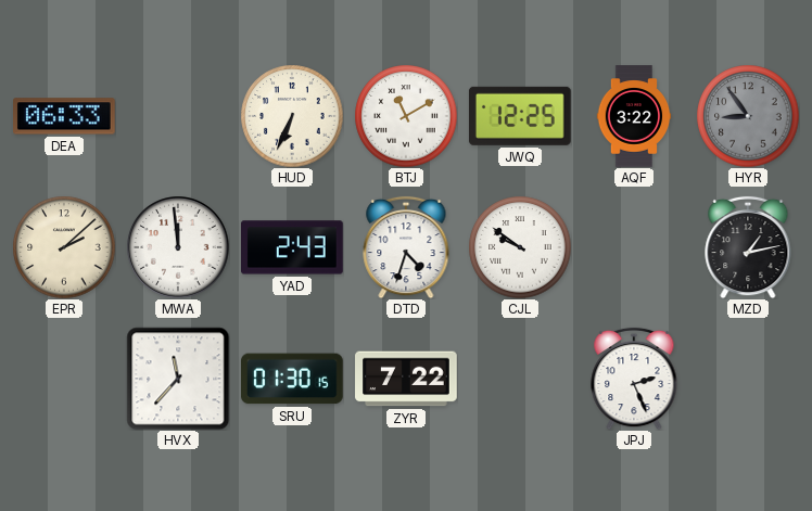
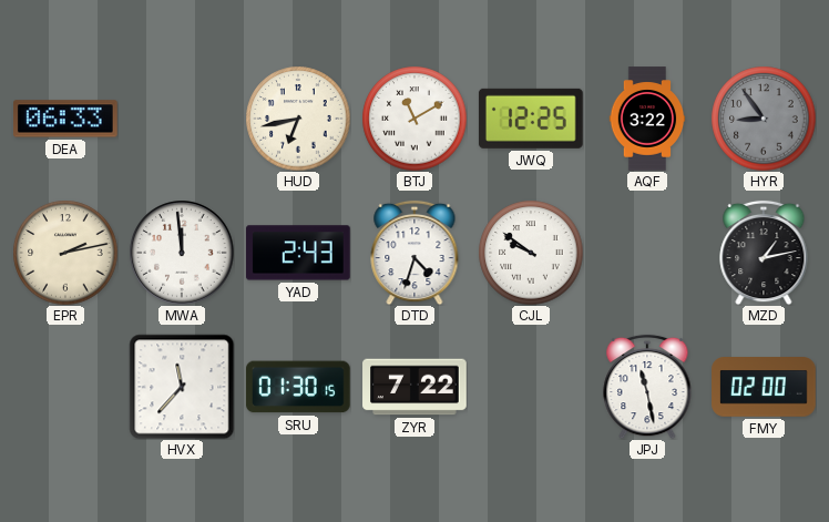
HUD: 6:34 -> 6:43 (298, 119)
EPR: 2:08 -> 2:13 (65, 253)
JPJ: 2:26 -> 11:28 (647, 387)
FMY: none -> 02:00 (764, 387)
